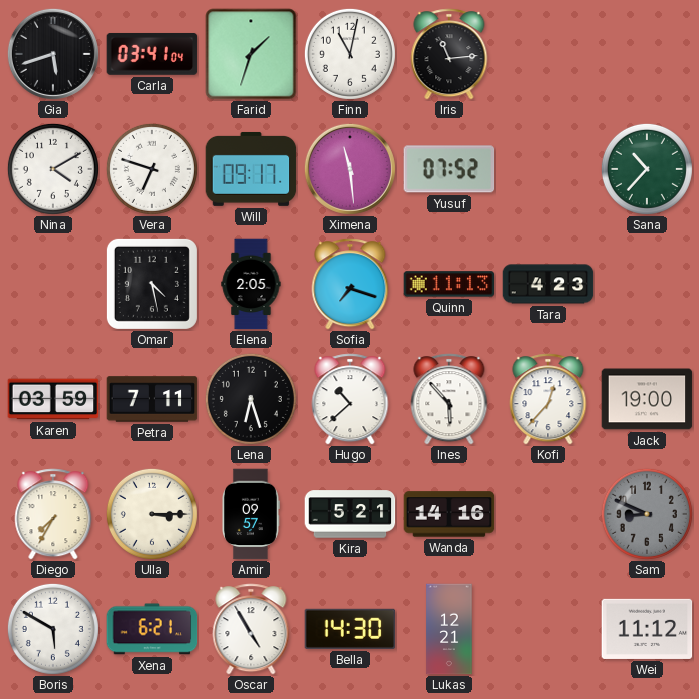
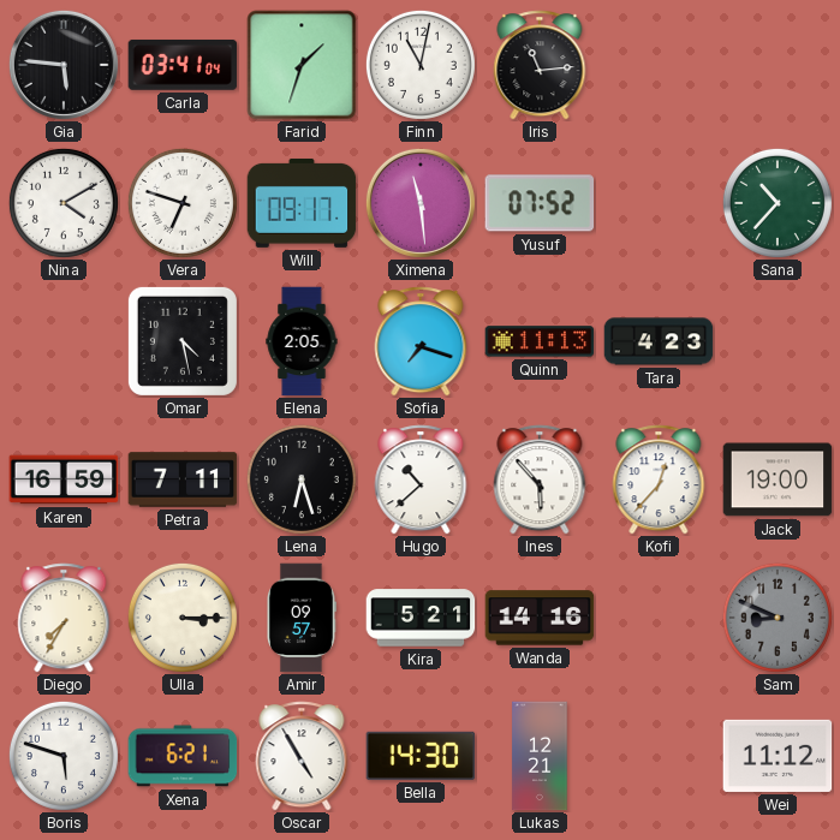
Gia: 5:42 -> 5:46 (64, 65)
Karen: 03:59 -> 16:59 (64, 479)
Boris: 5:50 -> 5:48 (64, 756)
